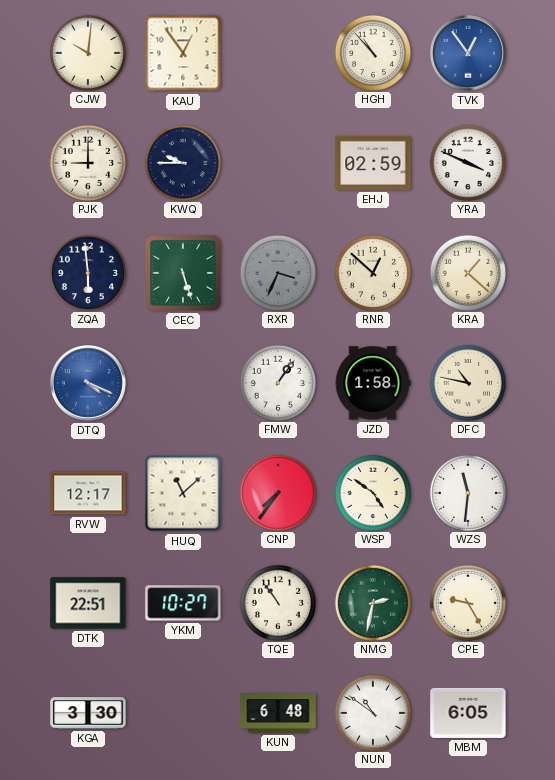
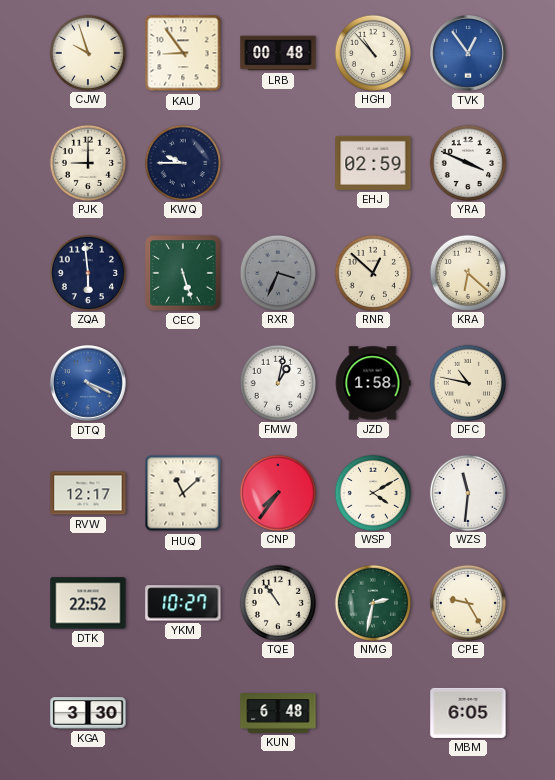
CJW: 10:01 -> 9:57 (87, 52)
KAU: 12:54 -> 8:54 (183, 53)
LRB: none -> 00:48 (278, 53)
KRA: 1:22 -> 6:22 (467, 272)
FMW: 1:06 -> 1:02 (277, 382)
WSP: 4:51 -> 4:10 (372, 492)
DTK: 22:51 -> 22:52 (88, 603)
NUN: 10:51 -> none (372, 712)
